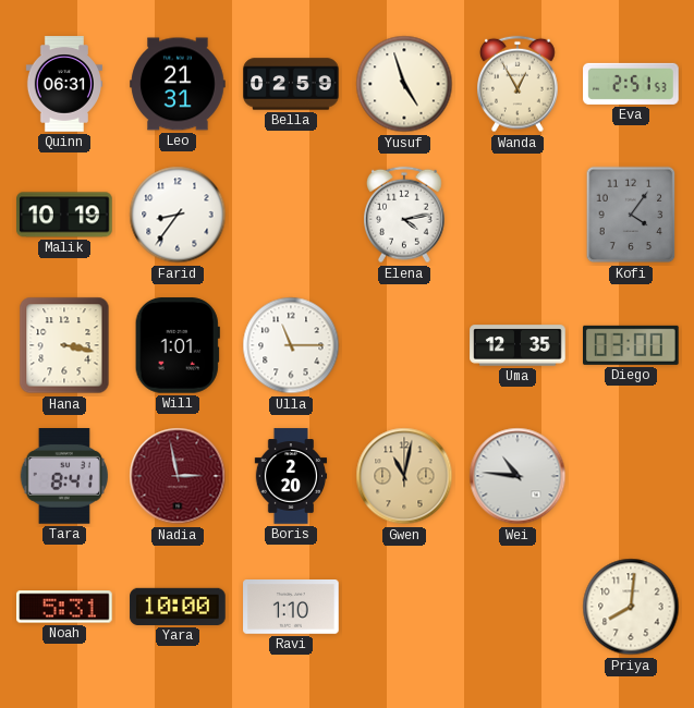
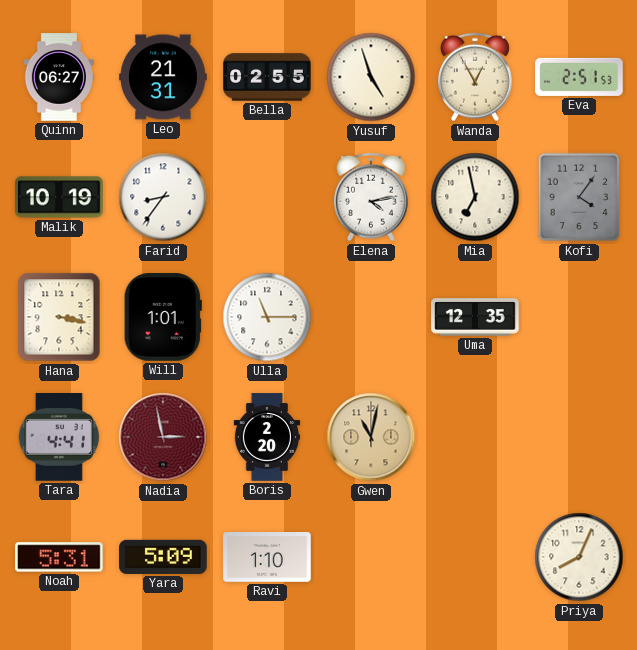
Quinn: 06:31 -> 06:27 (58, 77)
Bella: 02:59 -> 02:55 (267, 77)
Mia: none -> 6:58 (475, 197)
Diego: 03:00 -> none (632, 345)
Tara: 8:41 -> 4:41 (59, 438)
Wei: 10:46 -> none (518, 476)
Yara: 10:00 -> 5:09 (163, 557)
Priya: 8:01 -> 8:04 (579, 557)
